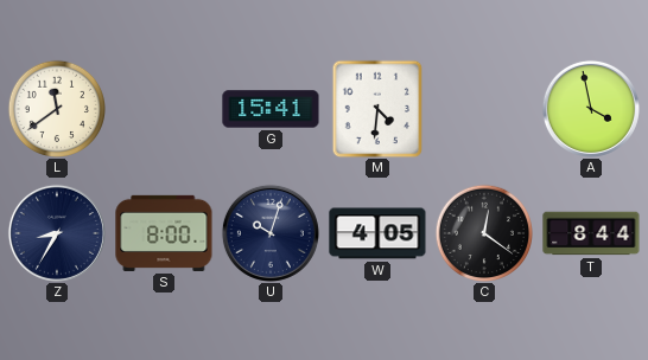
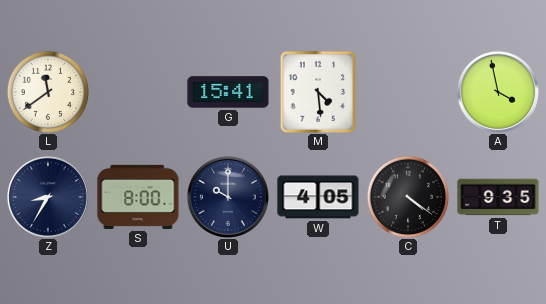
M: 4:31 -> 4:29 (318, 92)
U: 10:03 -> 10:00 (228, 197)
C: 12:21 -> 4:21 (407, 196)
T: 8:44 -> 9:35 (498, 197)
